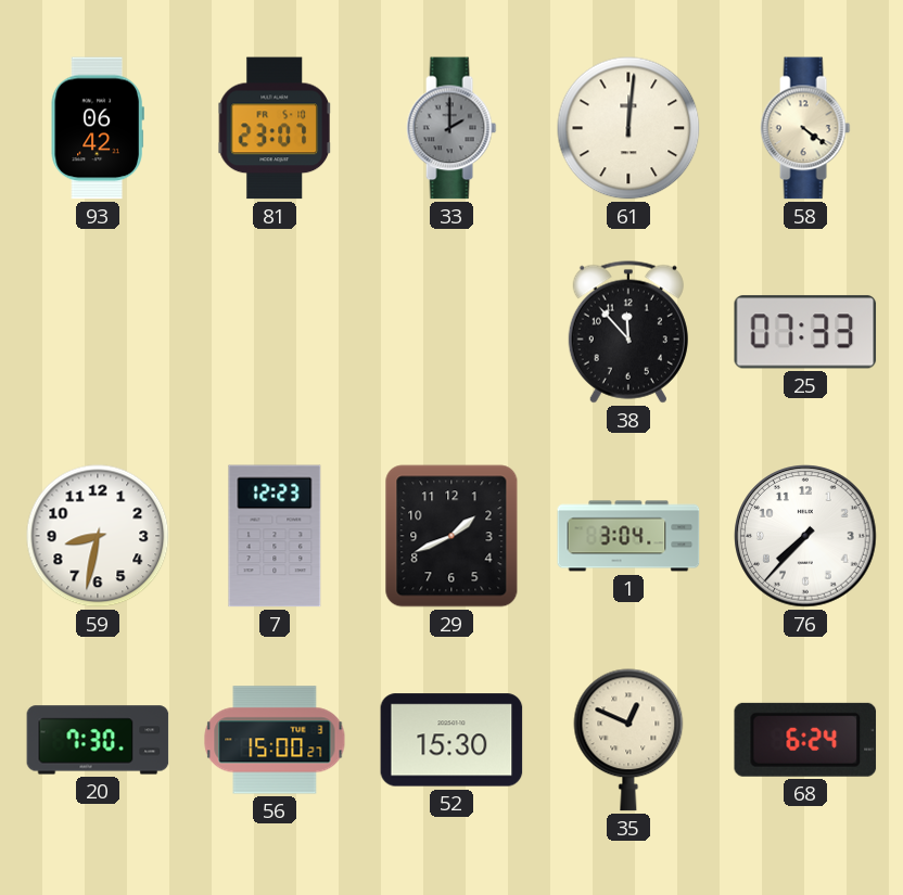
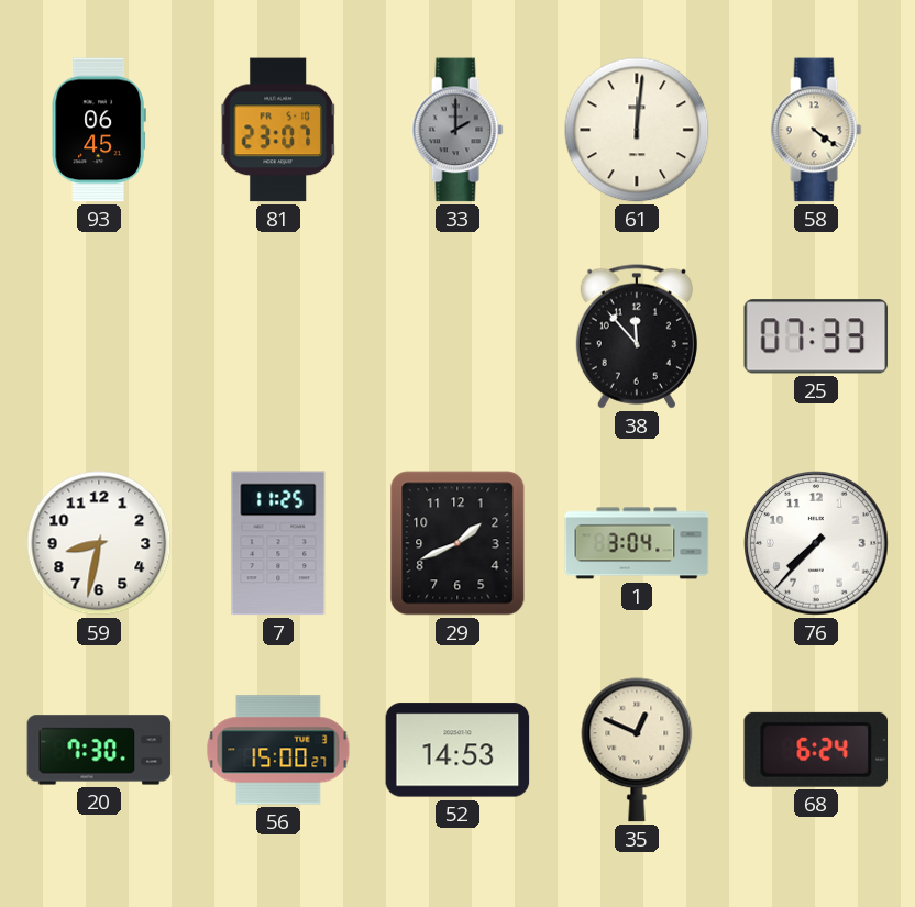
93: 06:42 -> 06:45 (99, 130)
7: 12:23 -> 11:25 (278, 543)
52: 15:30 -> 14:53 (457, 750)
